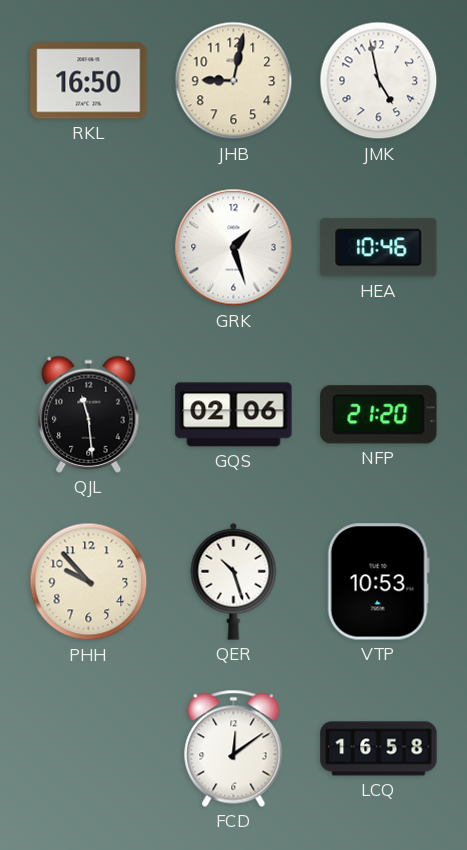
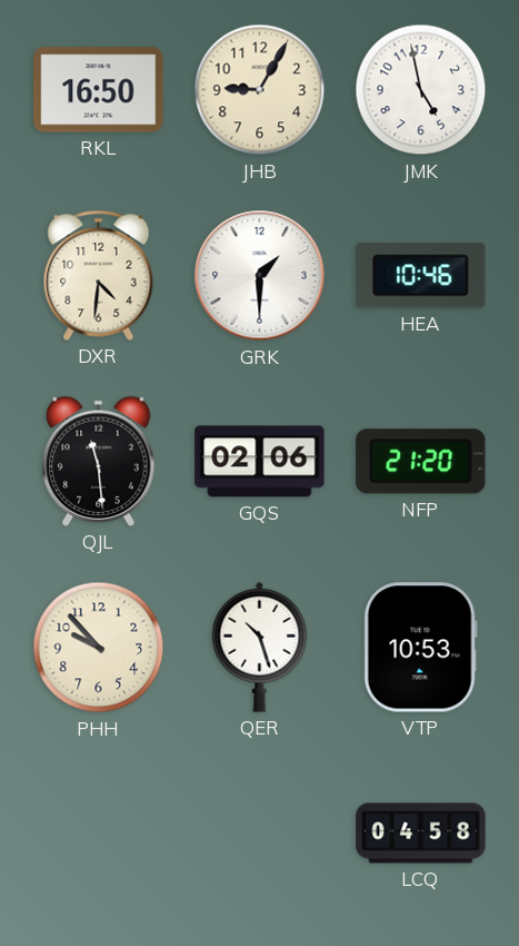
JHB: 9:02 -> 9:05 (260, 90)
DXR: none -> 4:31 (99, 275)
GRK: 1:27 -> 1:30 (260, 276)
FCD: 12:09 -> none (234, 748)
LCQ: 16:58 -> 04:58 (421, 834)
